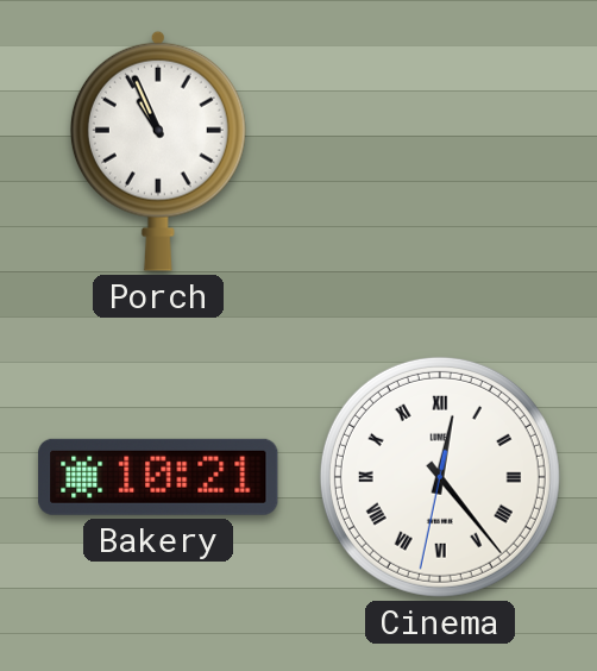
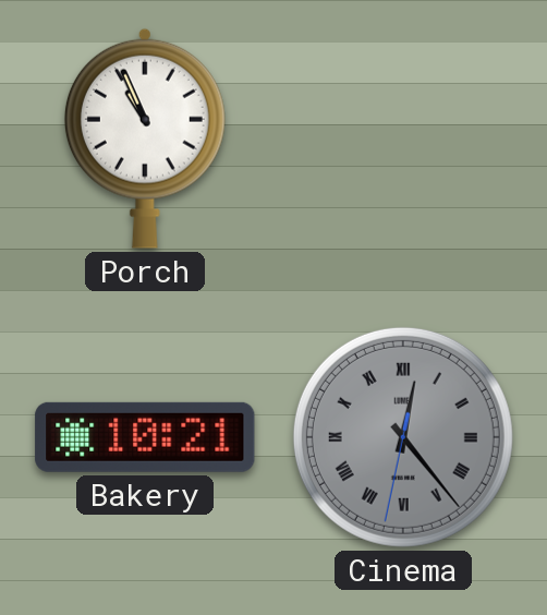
Cinema dial: white -> grey (403, 437)
